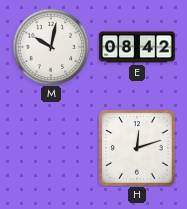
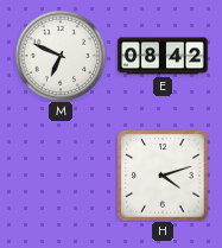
M: 10:02 -> 6:49 (61, 56)
H: 12:12 -> 4:12 (163, 176)
